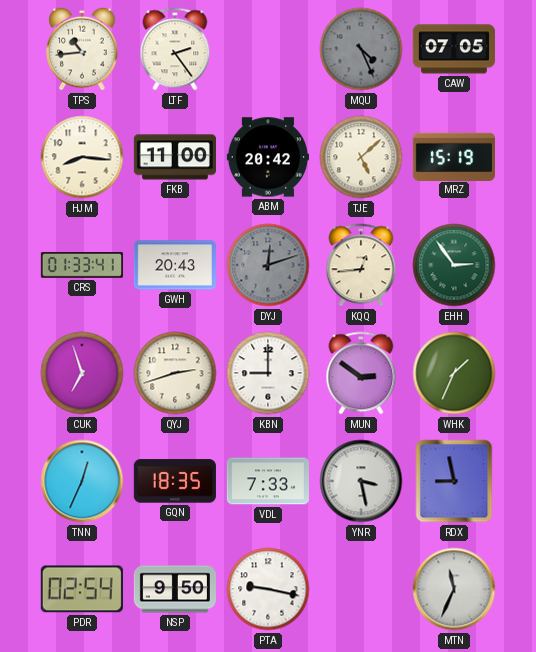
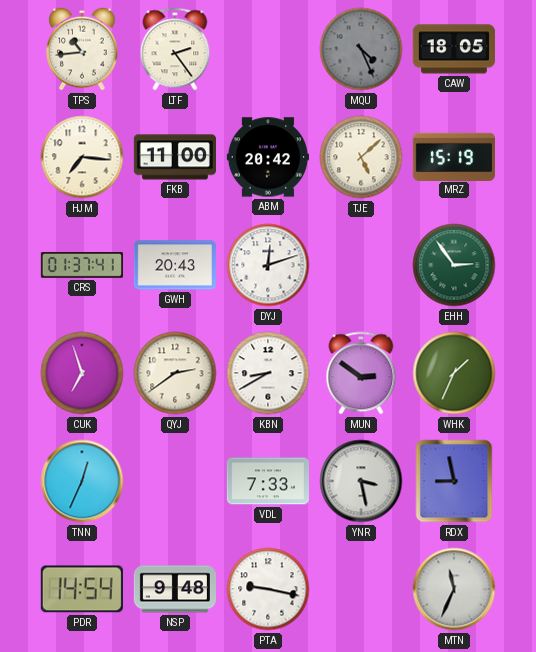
CAW: 07:05 -> 18:05 (454, 49)
HJM: 8:16 -> 7:16 (82, 157)
CRS: 01:33 -> 01:37 (81, 266)
DYJ dial: grey -> white (268, 265)
KQQ: 12:44 -> none (361, 265)
QYJ: 2:42 -> 2:39 (175, 373)
KBN: 9:00 -> 8:40 (268, 373)
GQN: 18:35 -> none (175, 481)
PDR: 02:54 -> 14:54 (82, 589)
NSP: 9:50 -> 9:48 (174, 589)
